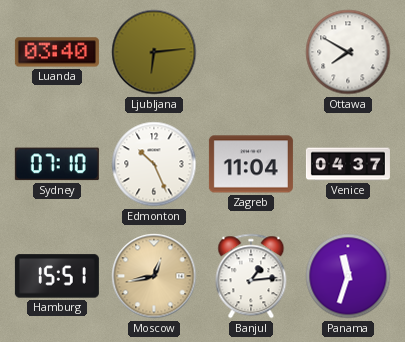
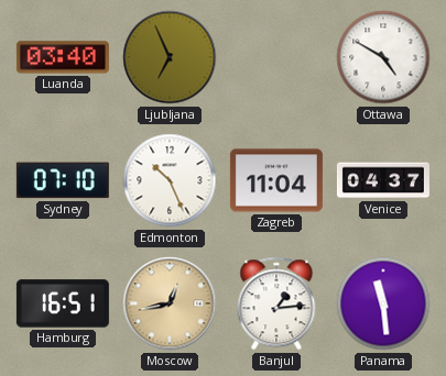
Ljubljana: 6:14 -> 6:56 (170, 57)
Ottawa: 7:50 -> 4:50 (383, 57)
Hamburg: 15:51 -> 16:51 (63, 303)
Panama: 11:33 -> 11:29 (383, 303)
